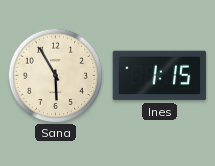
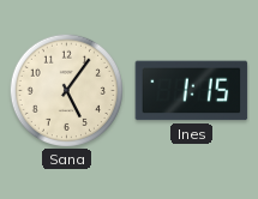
Sana: 5:55 -> 5:06 (66, 90)
